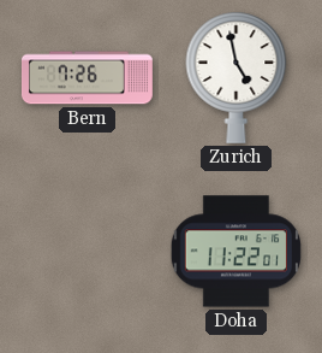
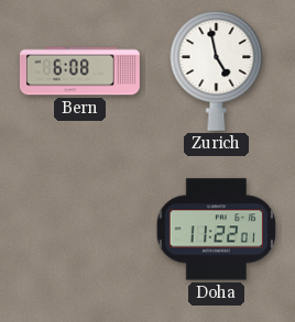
Bern: 7:26 -> 6:08 (79, 71)
